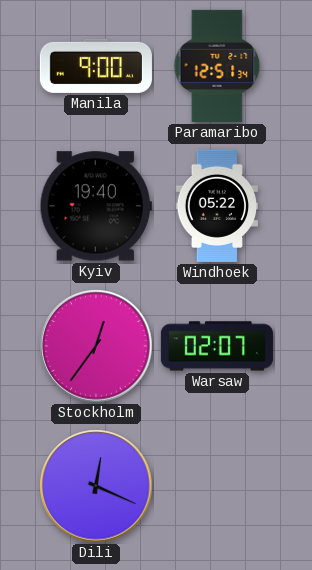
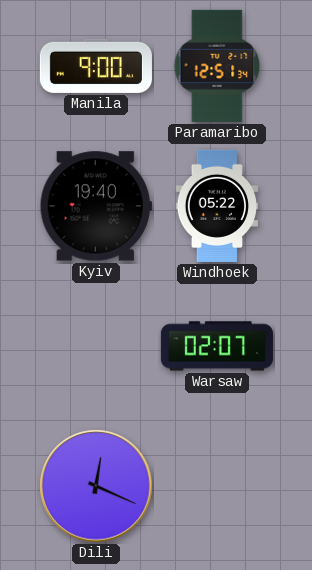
Stockholm: 12:36 -> none (96, 346)
